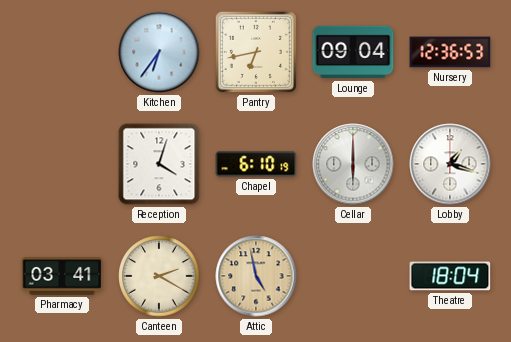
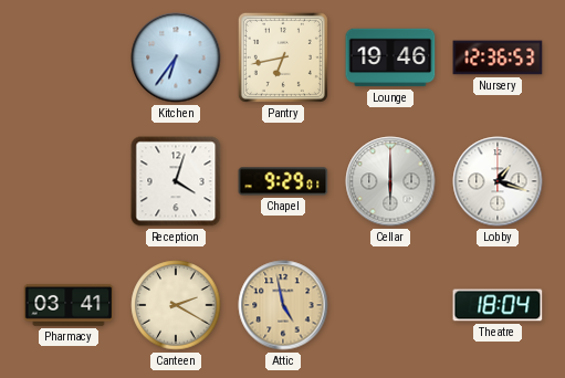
Lounge: 09:04 -> 19:46 (390, 57)
Chapel: 6:10 -> 9:29 (283, 181)
